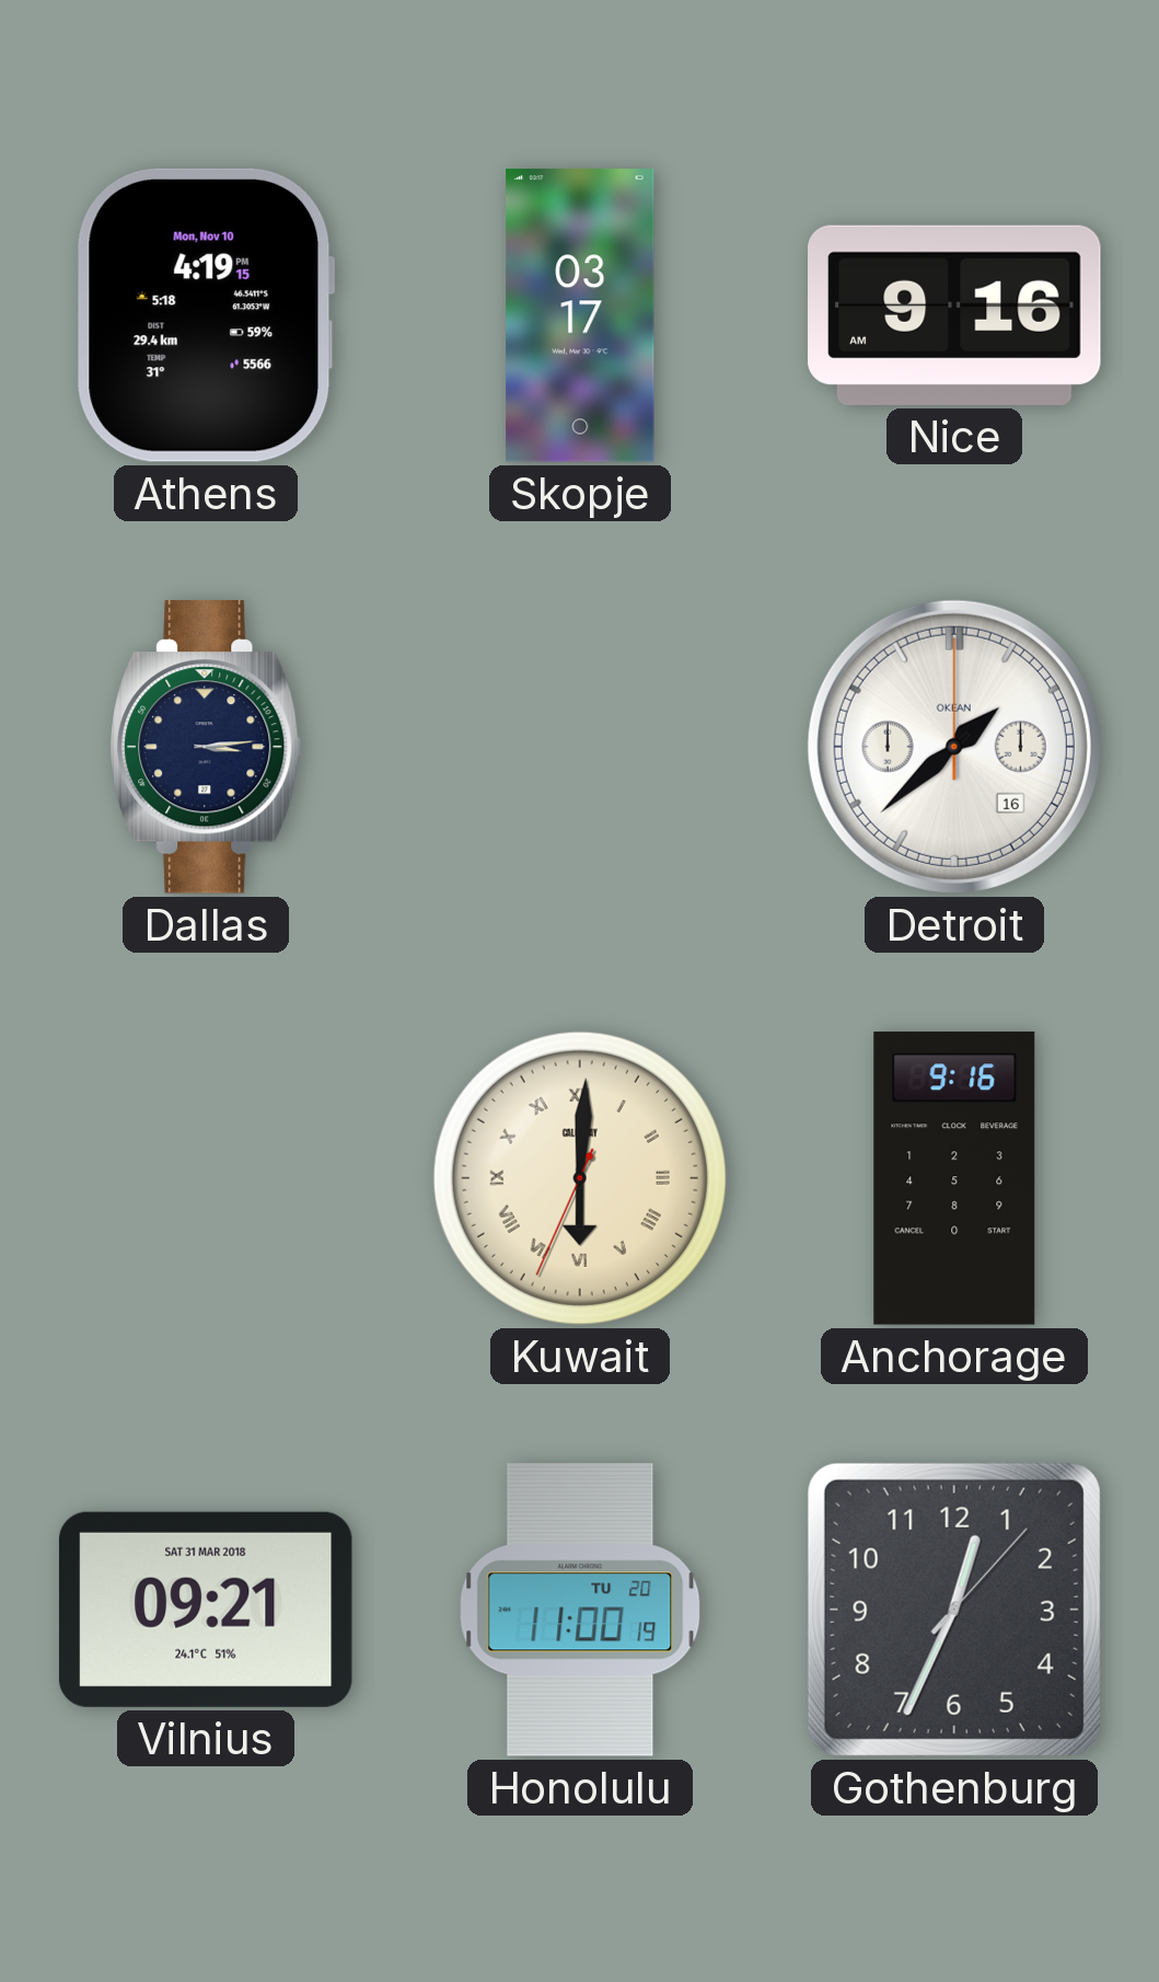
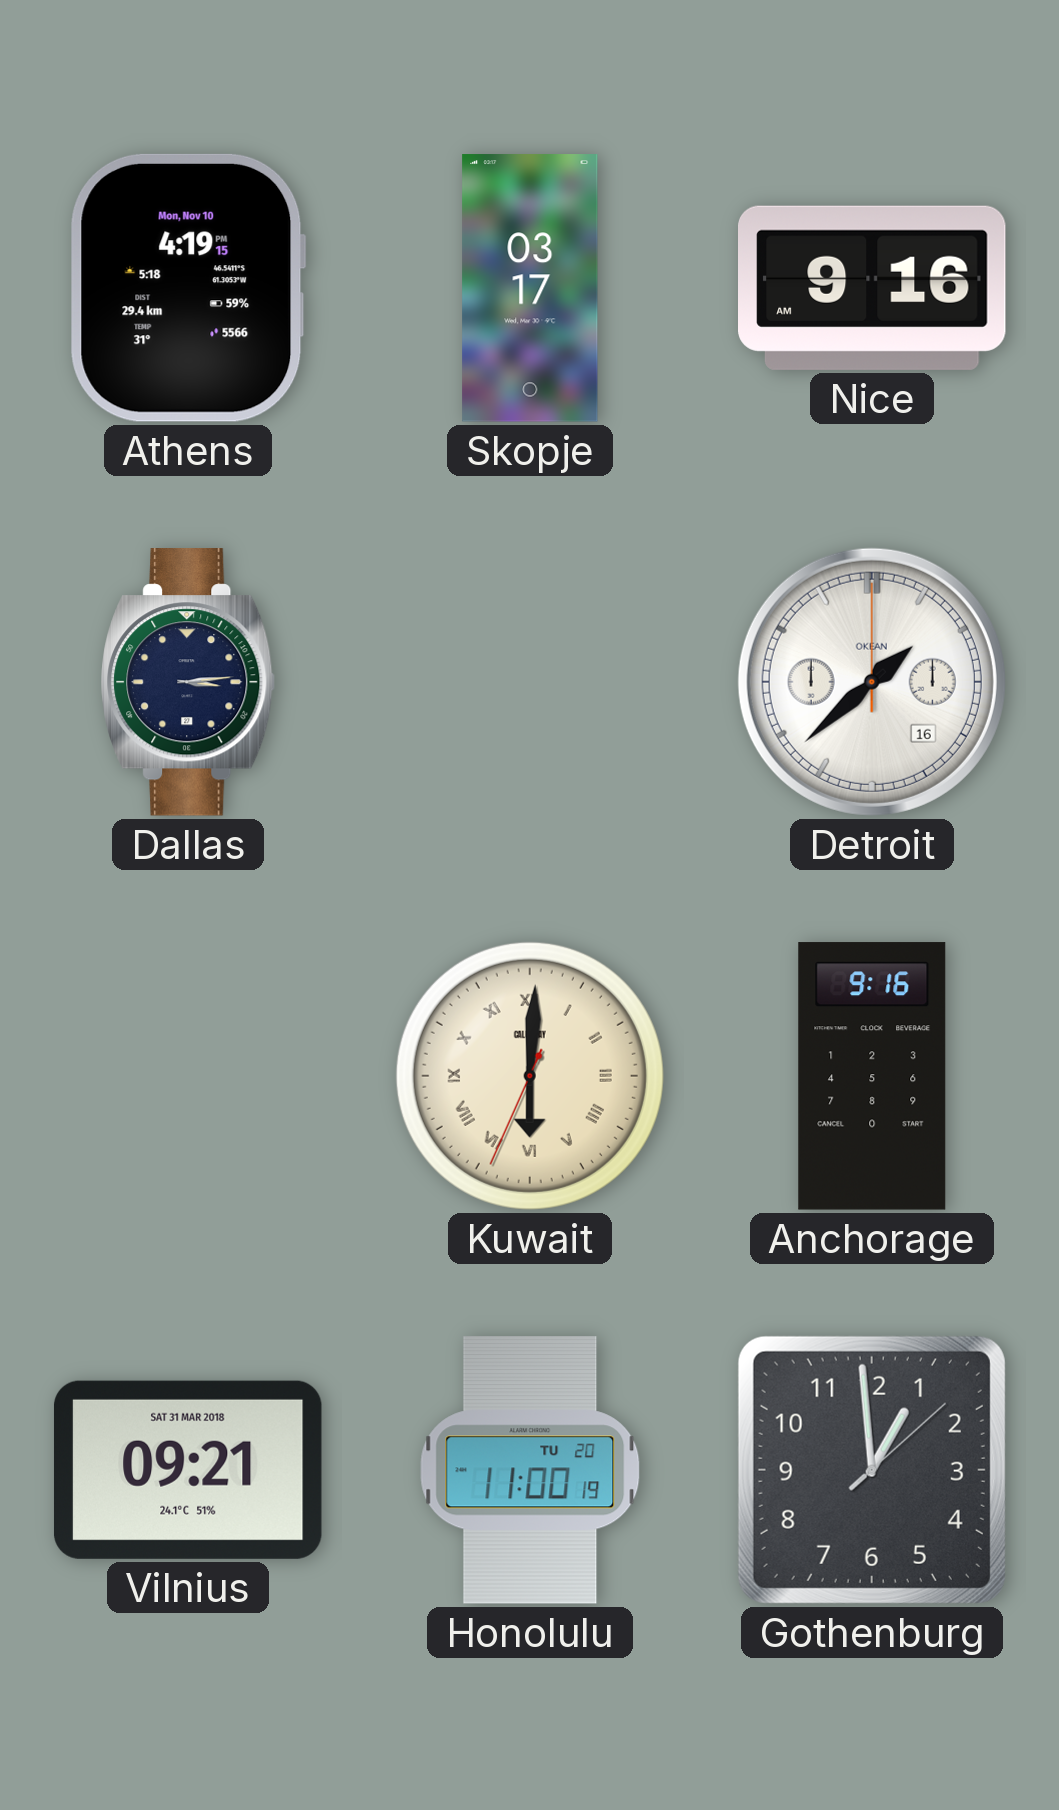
Gothenburg: 12:34 -> 12:59 (872, 1470)
